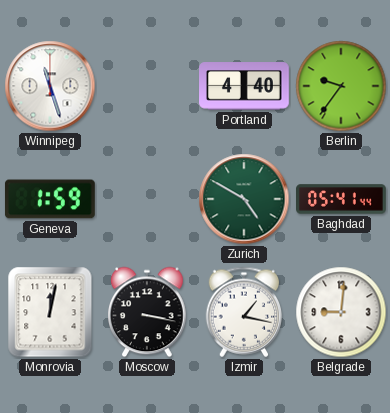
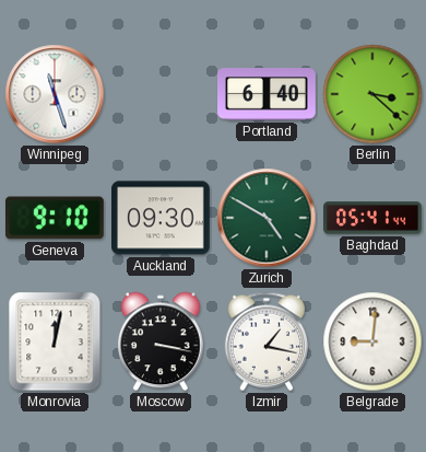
Portland: 4:40 -> 6:40 (268, 94)
Berlin: 9:36 -> 3:22 (372, 94)
Geneva: 1:59 -> 9:10 (55, 218)
Auckland: none -> 09:30 (162, 218)
